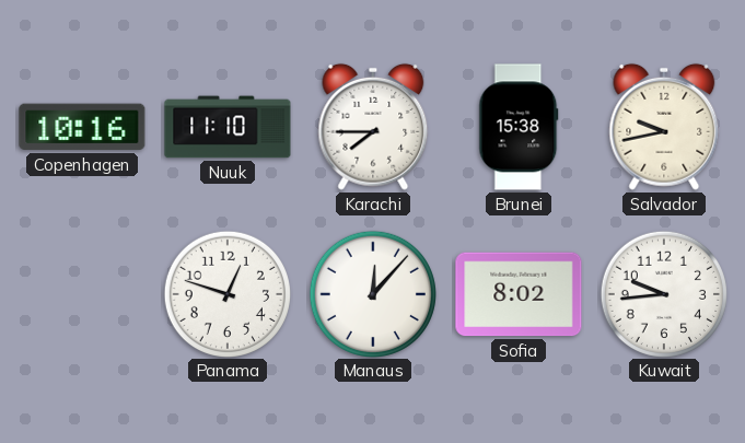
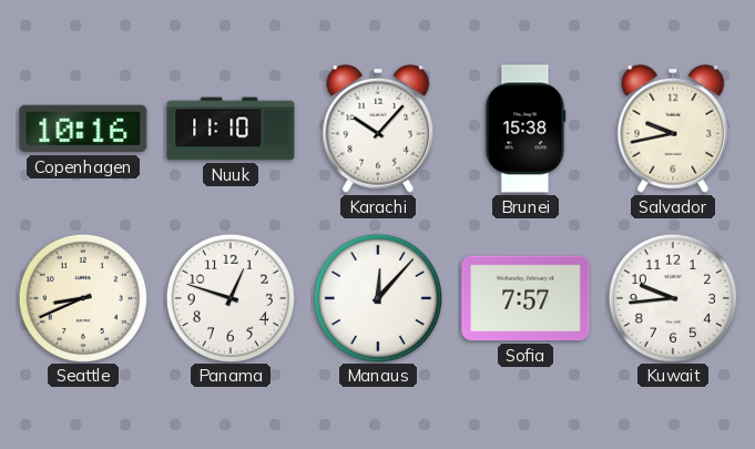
Karachi: 7:45 -> 10:07 (378, 129)
Seattle: none -> 8:41 (82, 297)
Sofia: 8:02 -> 7:57 (526, 298)
